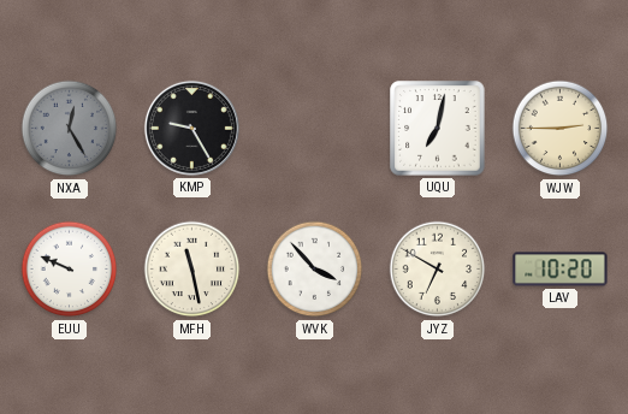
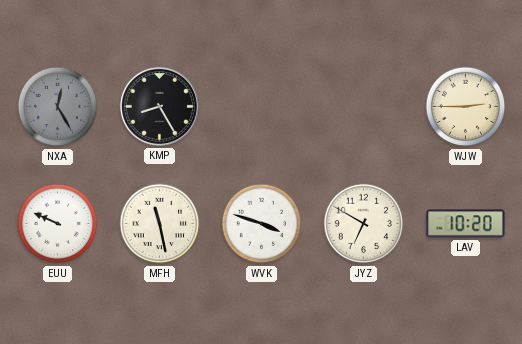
KMP: 9:25 -> 8:25 (159, 106)
UQU: 7:02 -> none (438, 129)
WVK: 3:53 -> 3:48 (262, 224)
